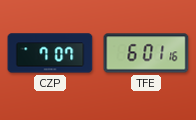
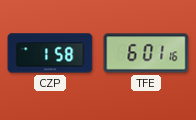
CZP: 7:07 -> 1:58 (50, 53)
